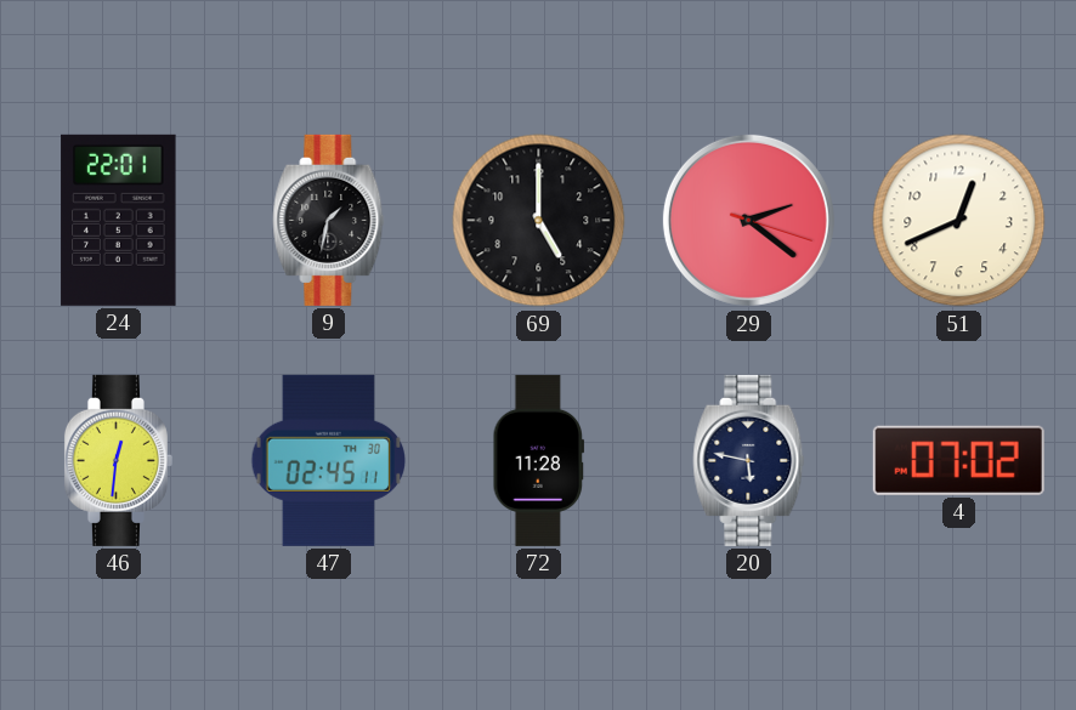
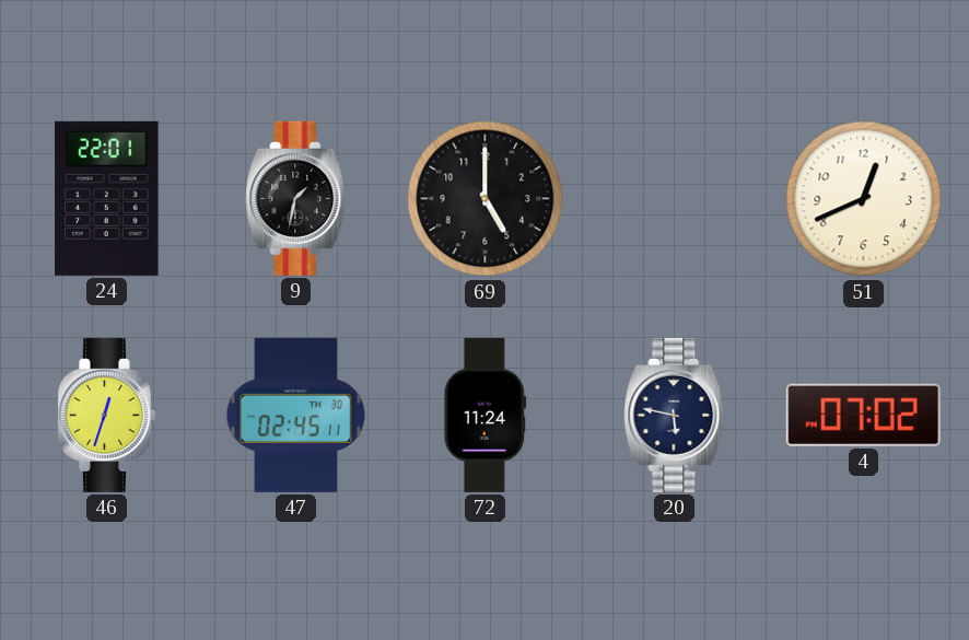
29: 2:21 -> none (748, 220)
46: 12:31 -> 12:33 (106, 415)
72: 11:28 -> 11:24 (486, 415)
